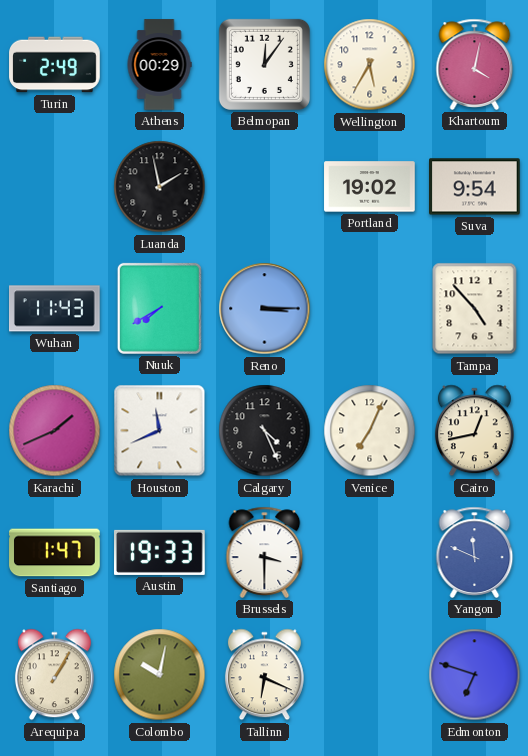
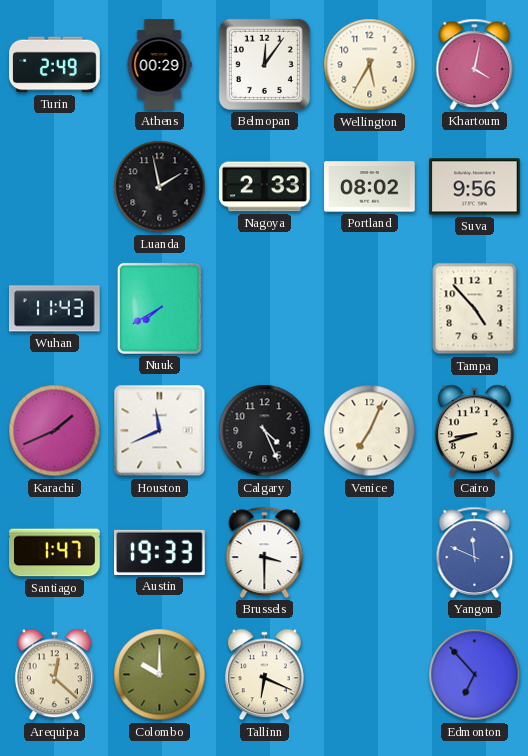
Nagoya: none -> 2:33 (265, 187)
Portland: 19:02 -> 08:02 (370, 187)
Suva: 9:54 -> 9:56 (475, 187)
Reno: 3:15 -> none (265, 309)
Cairo: 12:43 -> 8:42 (474, 431)
Arequipa: 1:05 -> 12:22 (54, 675)
Colombo: 10:02 -> 10:00 (160, 675)
Edmonton: 6:48 -> 6:53 (475, 675)
